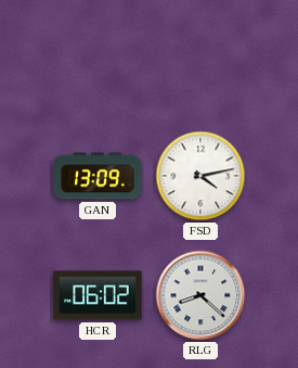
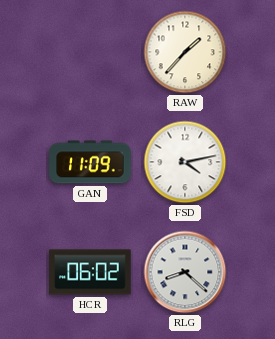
RAW: none -> 1:37 (185, 52)
GAN: 13:09 -> 11:09 (90, 162)
